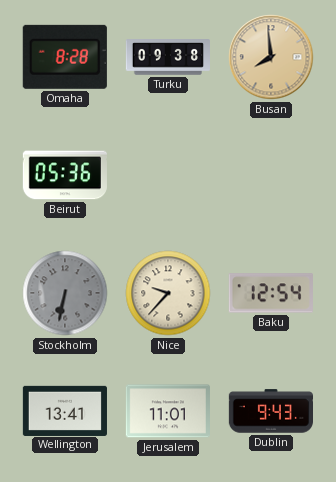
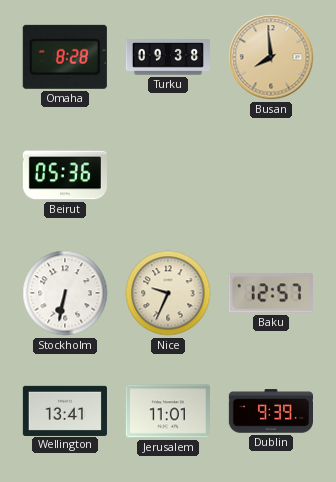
Stockholm dial: grey -> white (65, 293)
Nice: 9:37 -> 9:34 (168, 293)
Baku: 12:54 -> 12:57 (271, 293)
Dublin: 9:43 -> 9:39 (270, 411)
